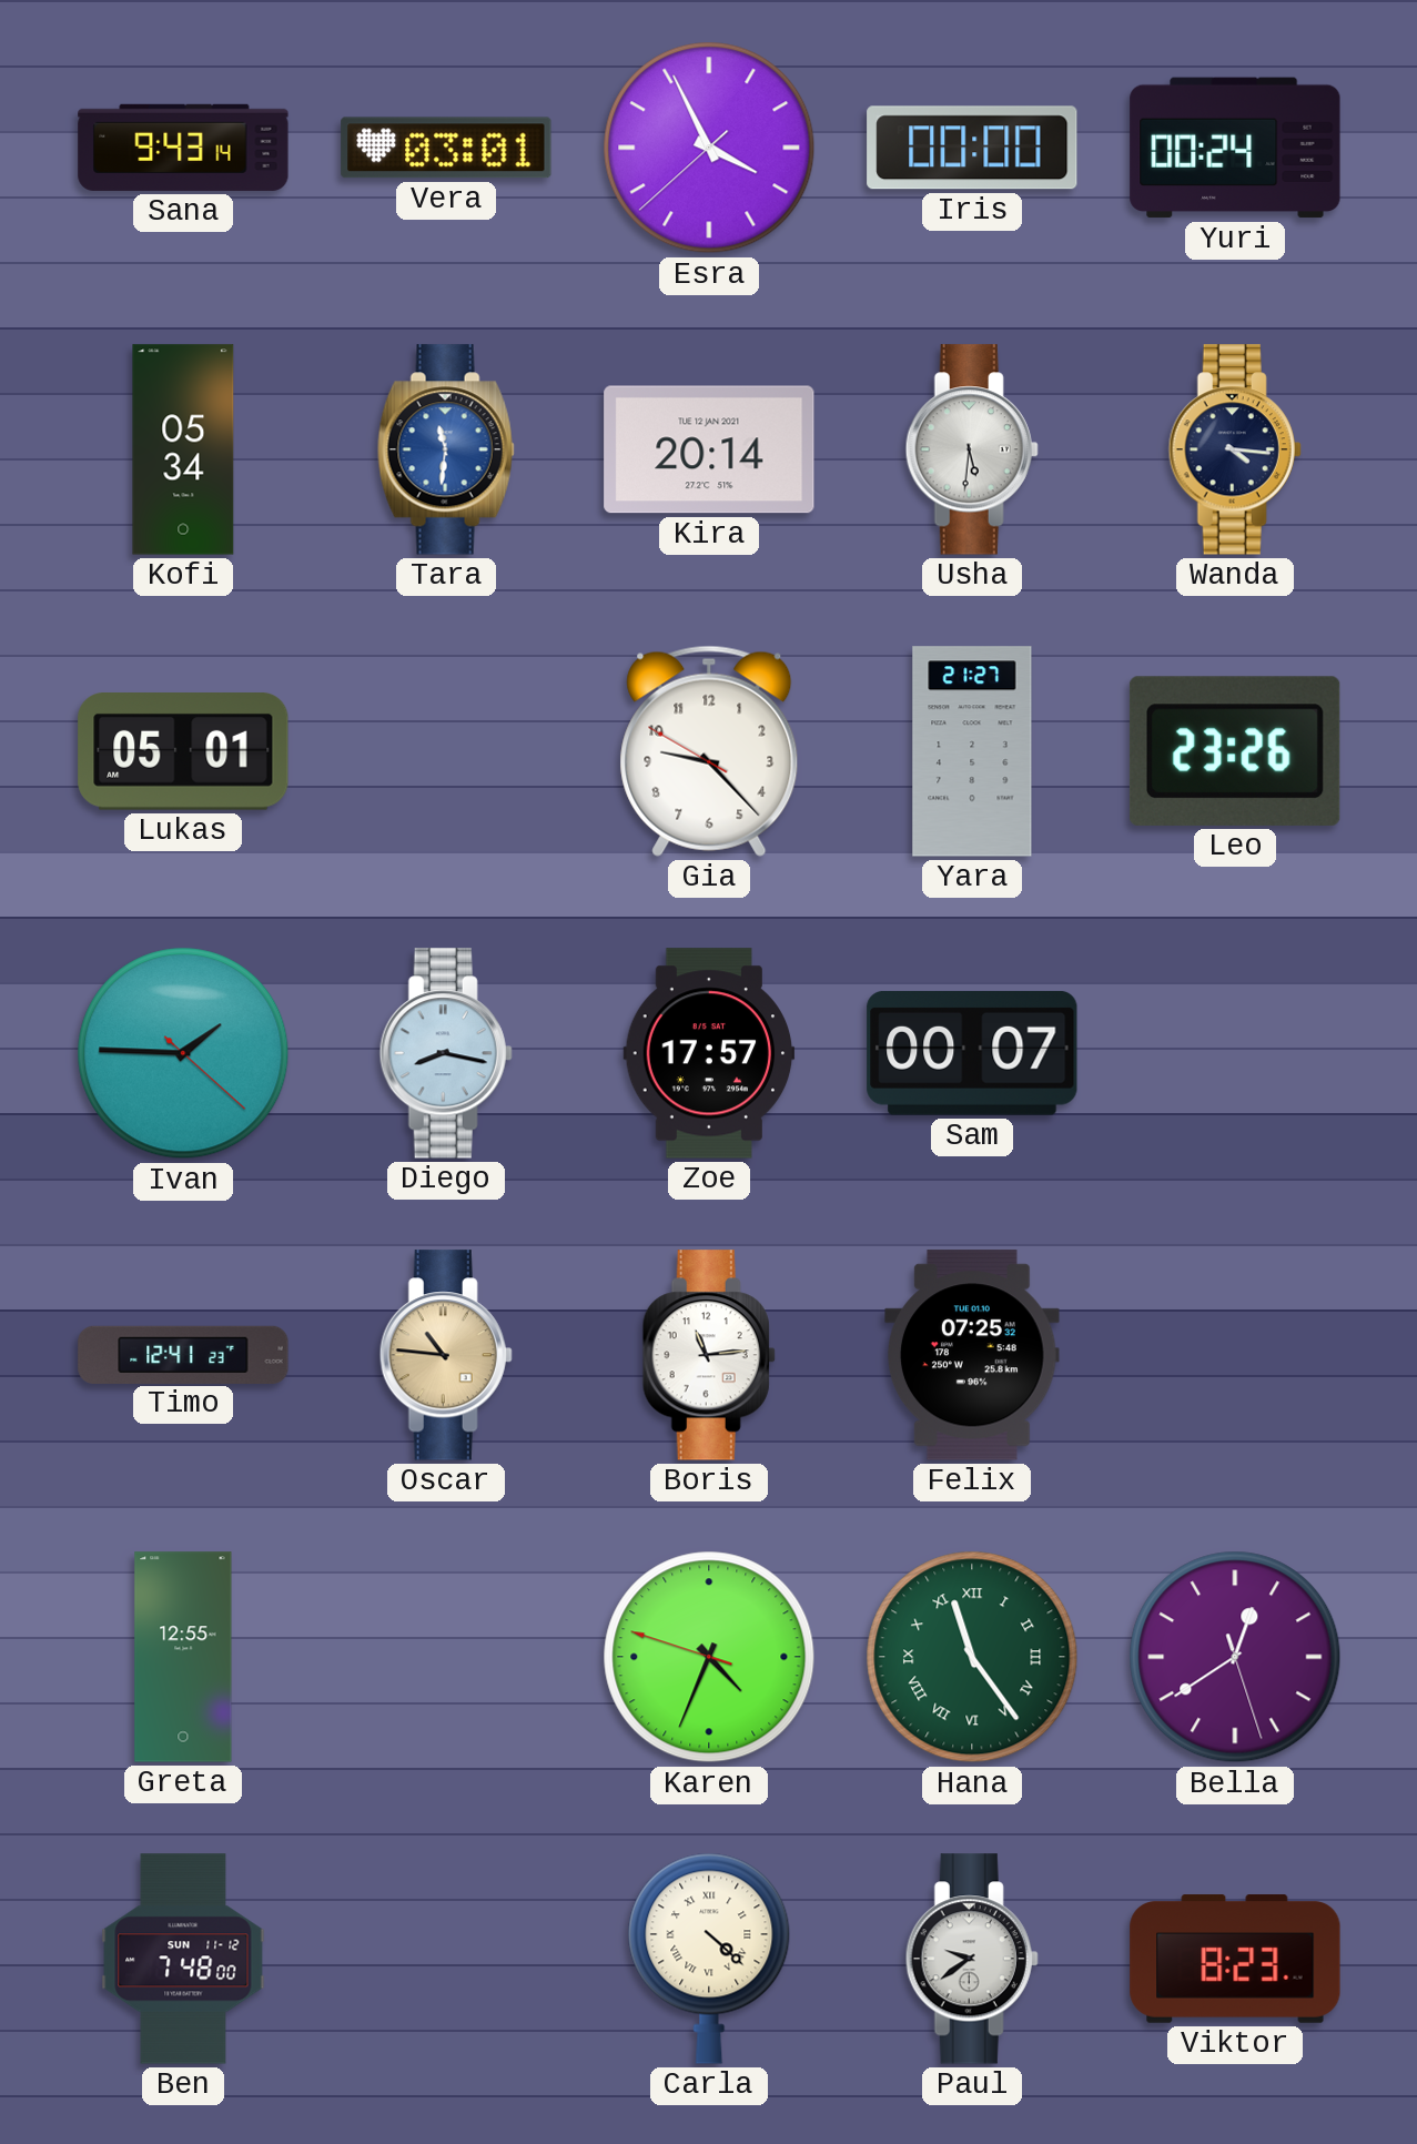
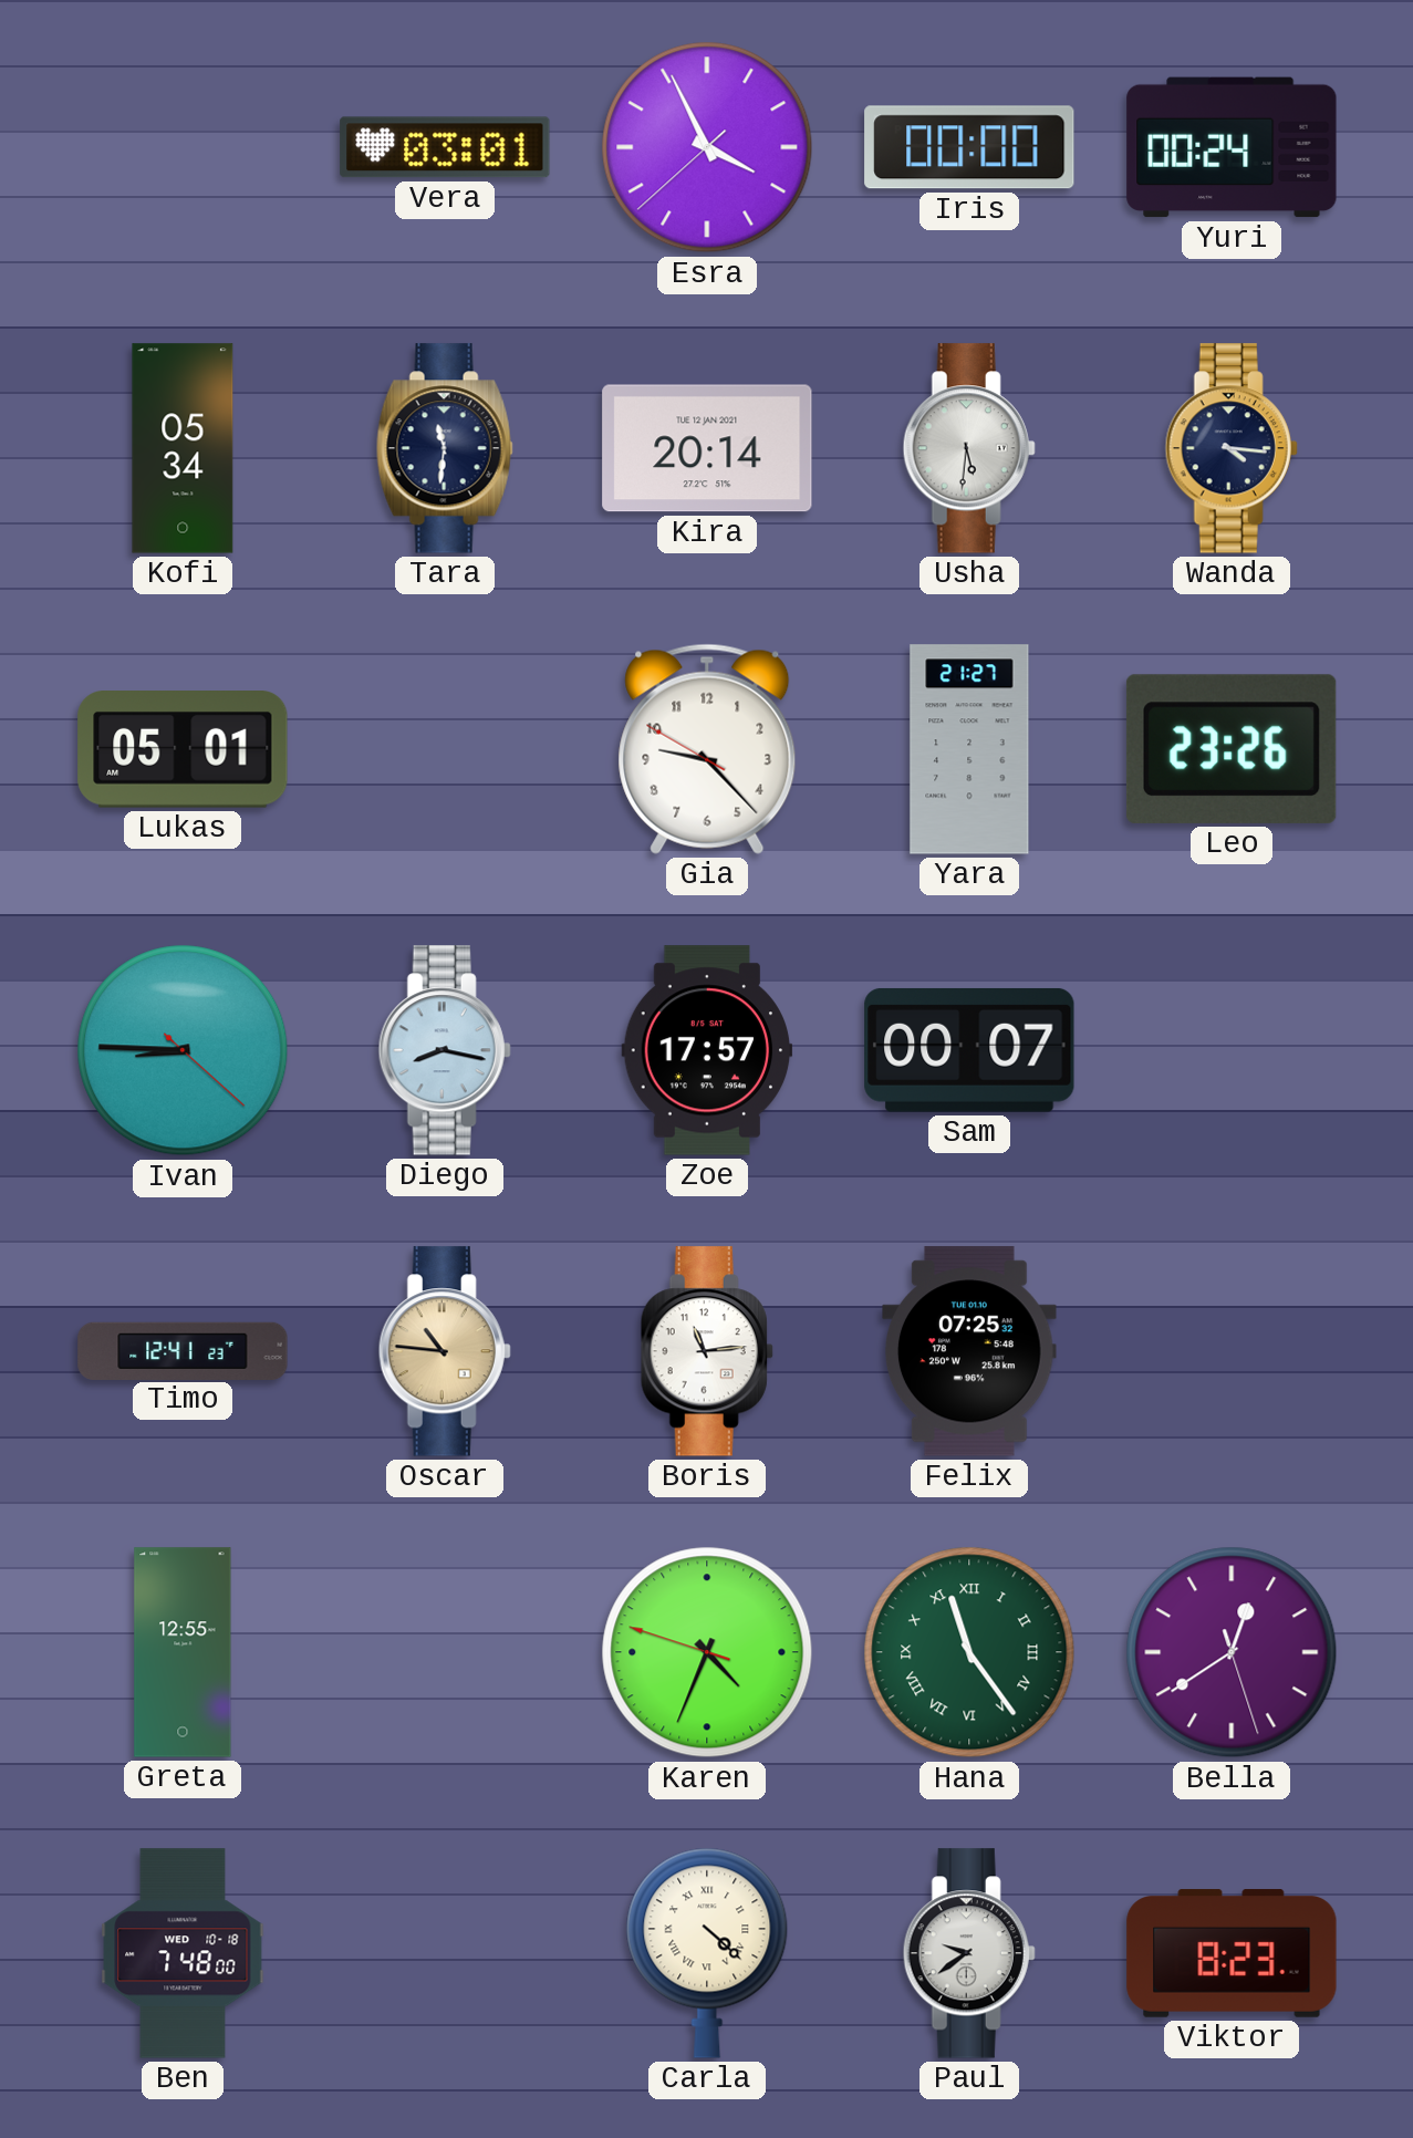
Sana: 9:43 -> none (183, 148)
Tara dial: blue -> navy (445, 448)
Ivan: 1:45 -> 8:45 (183, 1050)
Ben date: SUN 11-12 -> WED 10-18 (183, 1953)
